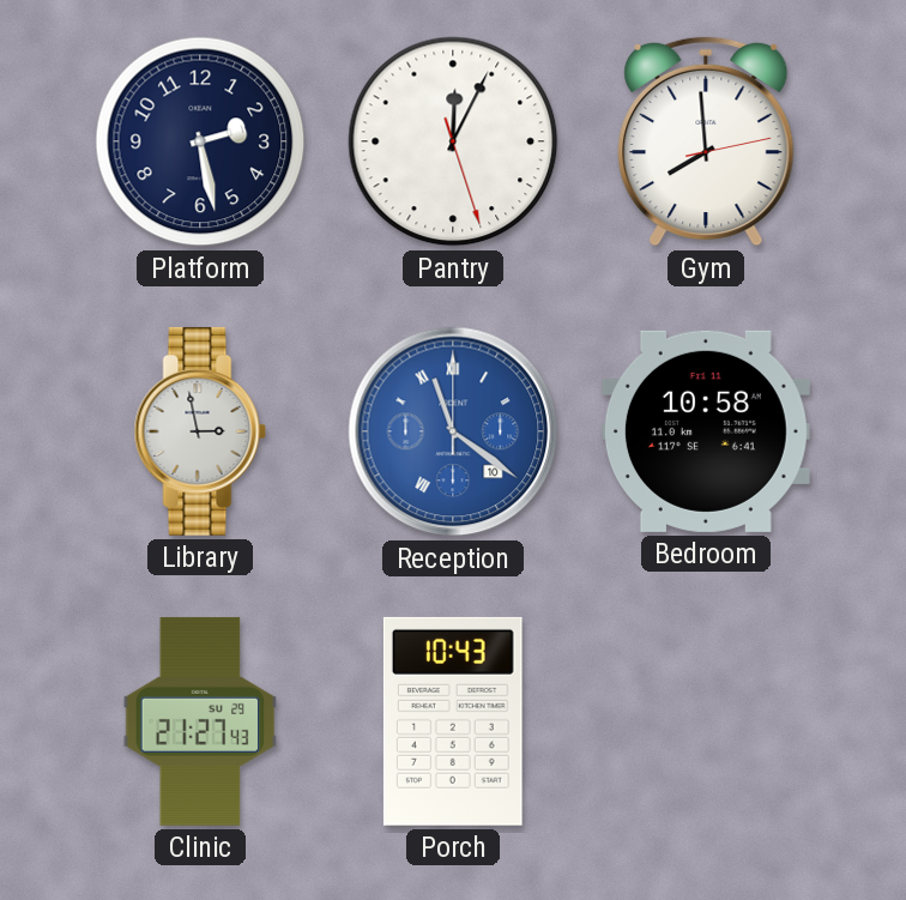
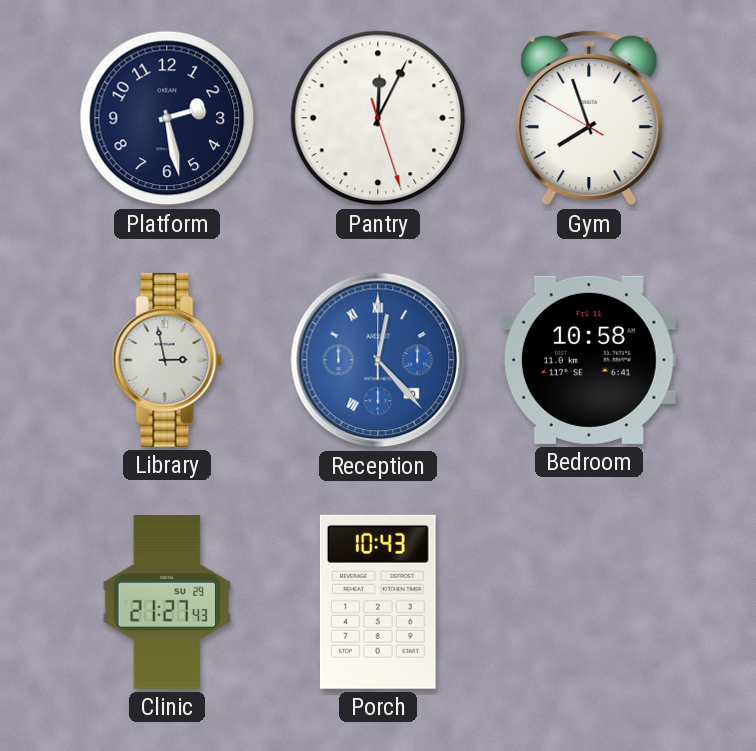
Gym: 7:59 -> 7:56 (589, 118)
Reception: 11:21 -> 12:23 (378, 360)
